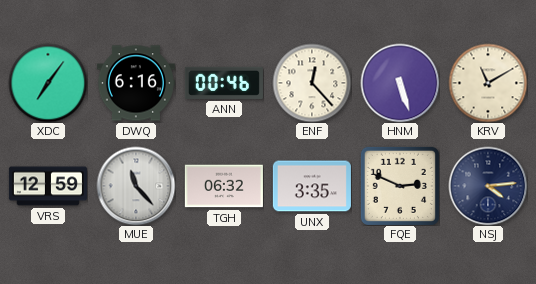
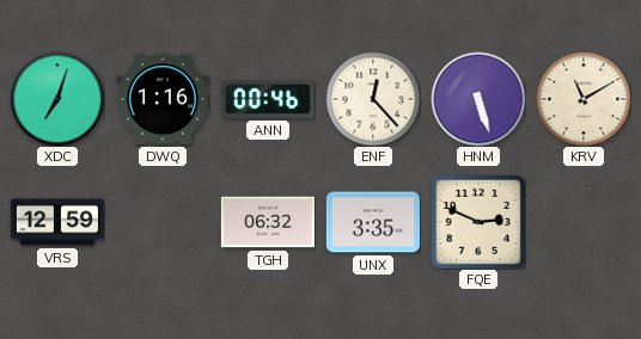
XDC: 7:06 -> 7:03 (57, 99)
DWQ: 6:16 -> 1:16 (163, 99)
MUE: 11:23 -> none (136, 186)
NSJ: 4:14 -> none (488, 186)
